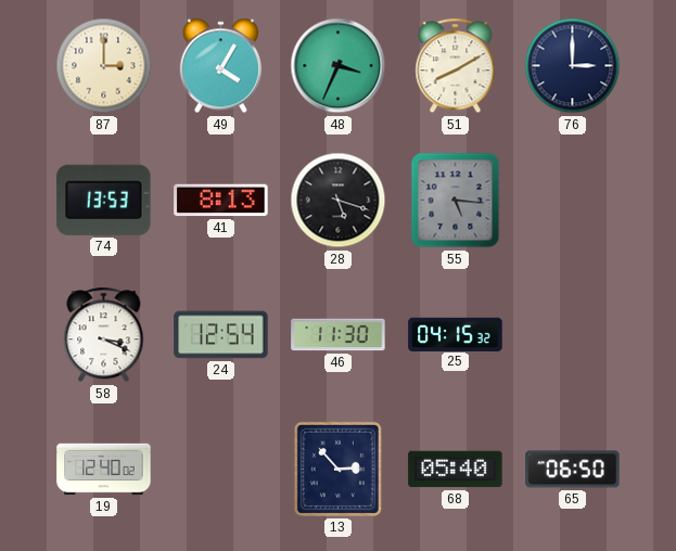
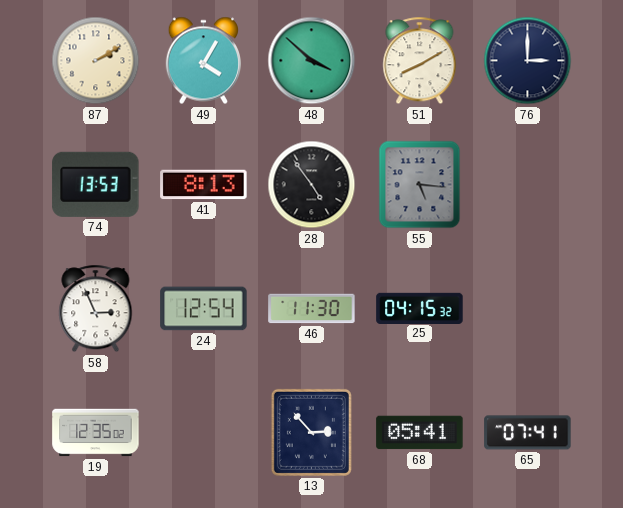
87: 3:00 -> 2:10 (96, 61)
48: 3:34 -> 3:52 (312, 61)
28: 5:18 -> 4:54 (312, 185)
58: 3:19 -> 2:56 (96, 309)
19: 12:40 -> 12:35 (96, 433)
68: 05:40 -> 05:41 (420, 433)
65: 06:50 -> 07:41 (528, 433)
